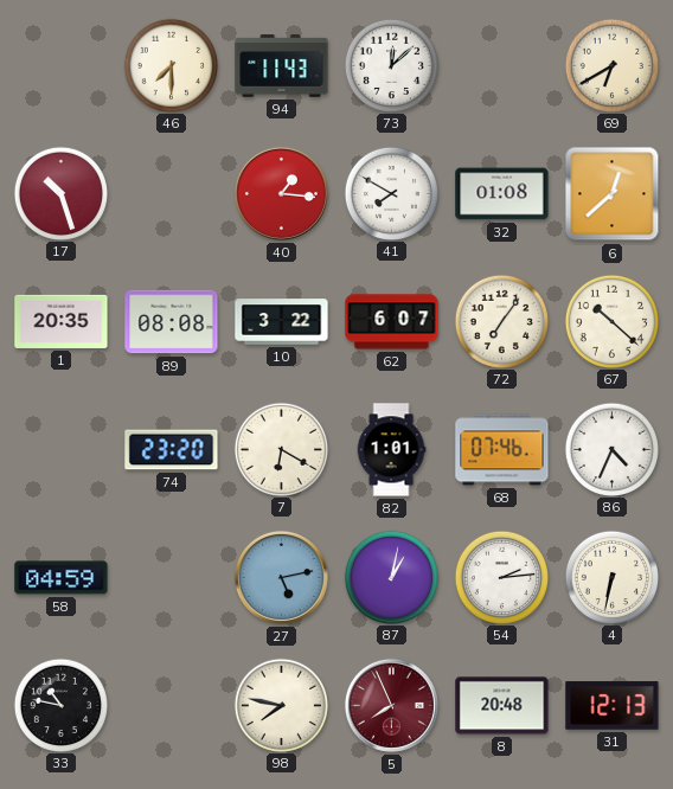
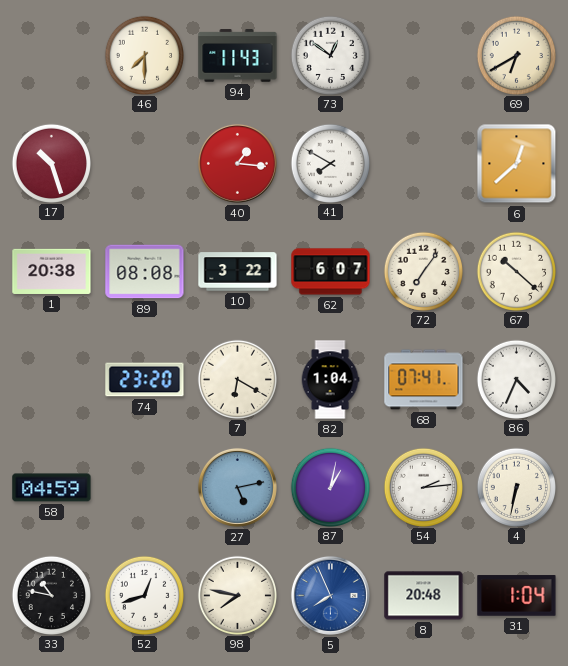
73: 12:08 -> 12:51 (330, 55)
32: 01:08 -> none (502, 194)
1: 20:35 -> 20:38 (52, 271)
82: 1:01 -> 1:04 (330, 380)
68: 07:46 -> 07:41 (424, 380)
52: none -> 12:42 (144, 595)
5 dial: burgundy -> blue (330, 595)
31: 12:13 -> 1:04 (517, 596)
